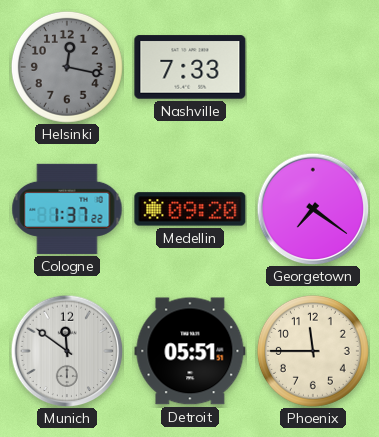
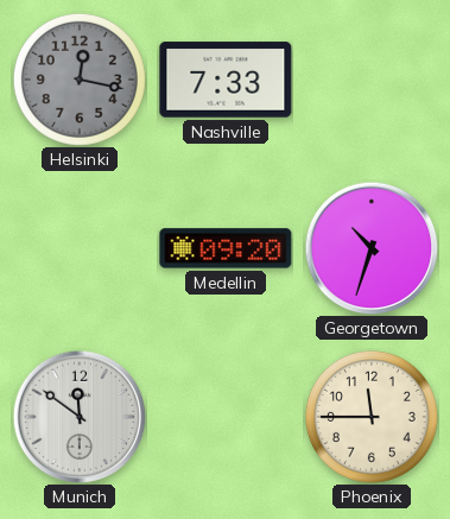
Cologne: 1:37 -> none (67, 209)
Georgetown: 7:21 -> 10:33 (372, 248)
Detroit: 05:51 -> none (190, 351)
